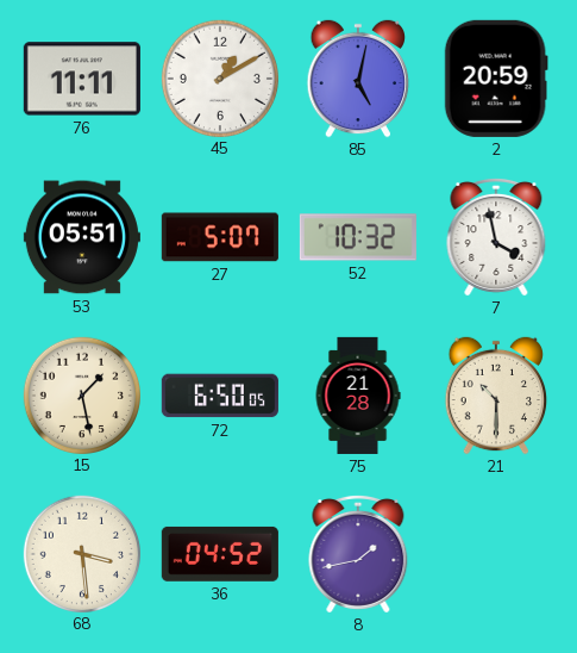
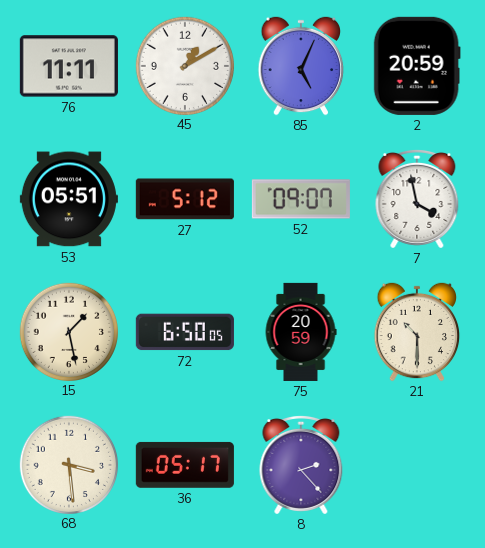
85: 5:02 -> 5:04 (301, 66)
27: 5:07 -> 5:12 (185, 199)
52: 10:32 -> 09:07 (301, 199)
75: 21:28 -> 20:59 (301, 332)
36: 04:52 -> 05:17 (185, 465)
8: 1:43 -> 2:23 (301, 465)
